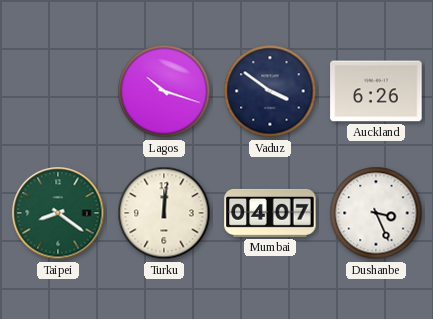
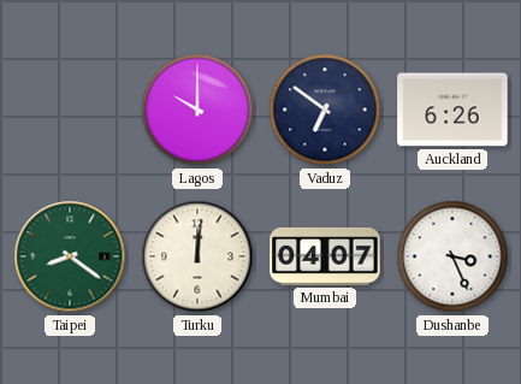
Lagos: 10:18 -> 10:00 (197, 110)
Vaduz: 3:51 -> 6:51 (325, 110)
